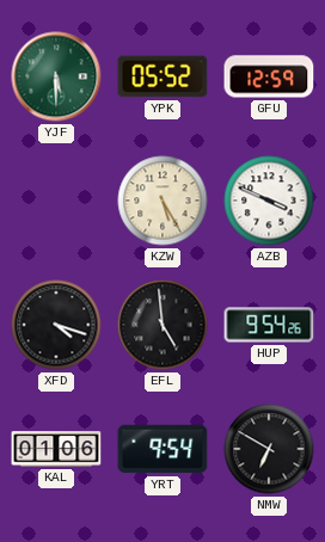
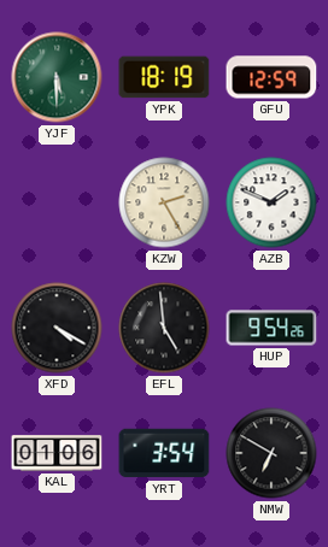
YPK: 05:52 -> 18:19 (164, 77)
KZW: 5:25 -> 2:25 (164, 202)
AZB: 3:49 -> 1:49 (271, 202)
XFD: 4:18 -> 4:20 (57, 328)
YRT: 9:54 -> 3:54 (164, 453)
